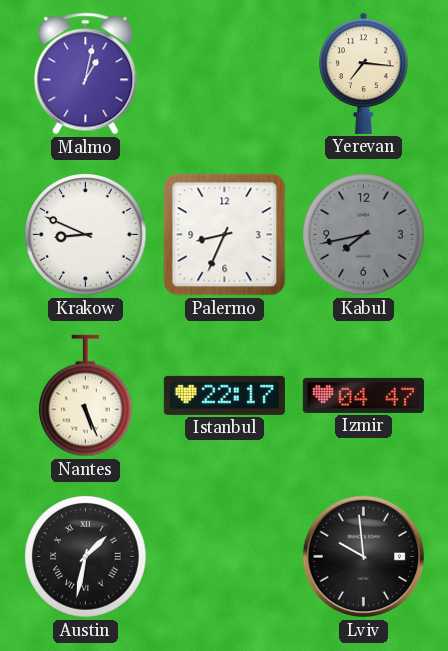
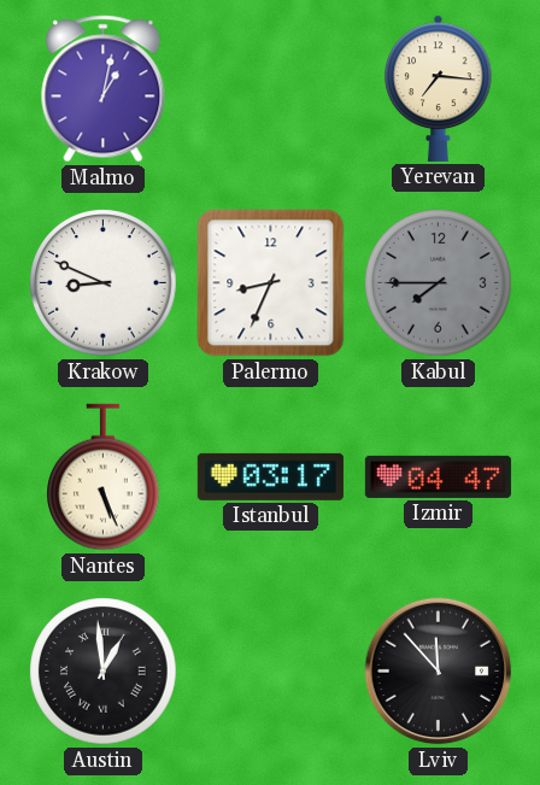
Kabul: 7:43 -> 7:45 (439, 283)
Istanbul: 22:17 -> 03:17 (270, 476)
Austin: 1:32 -> 12:59 (104, 672)
Lviv: 9:59 -> 11:53 (439, 672)
